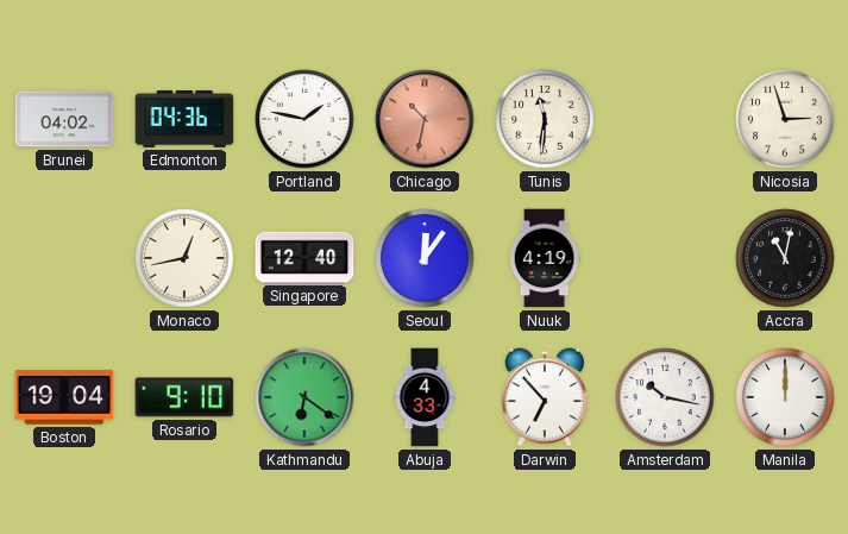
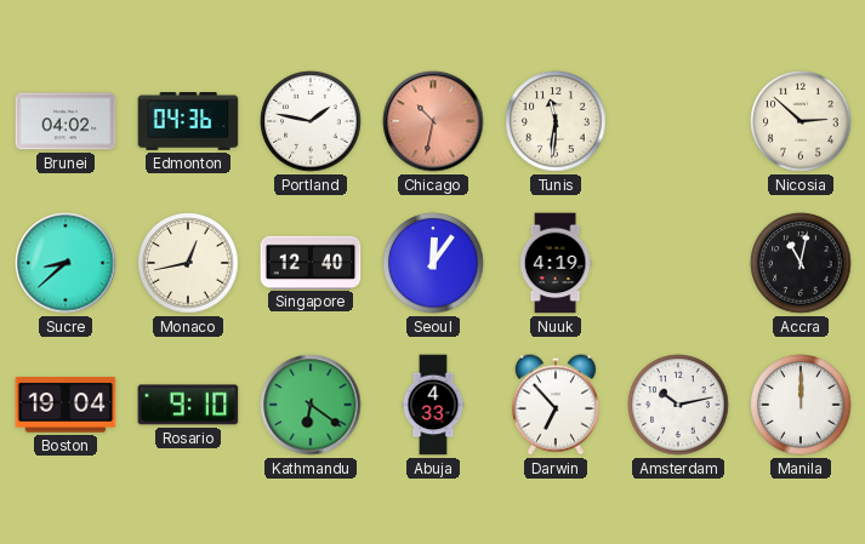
Nicosia: 2:57 -> 2:52 (801, 121)
Sucre: none -> 8:38 (66, 263)
Amsterdam: 10:17 -> 10:13 (678, 405)
